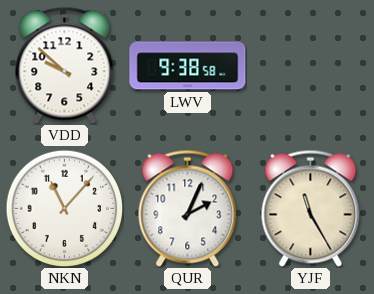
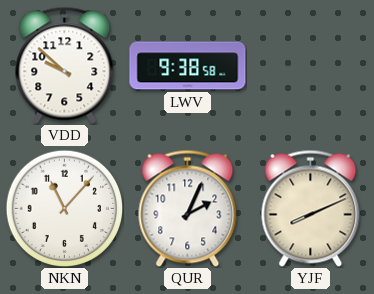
YJF: 11:25 -> 8:11 (311, 208)
